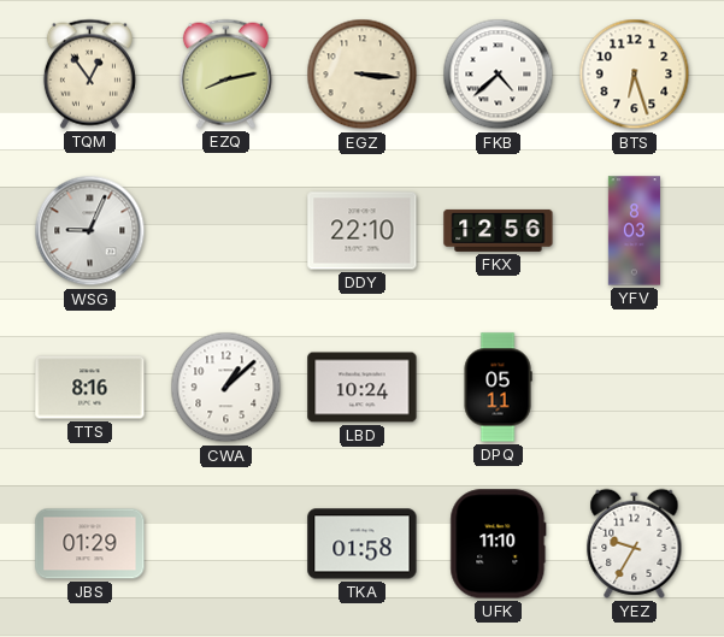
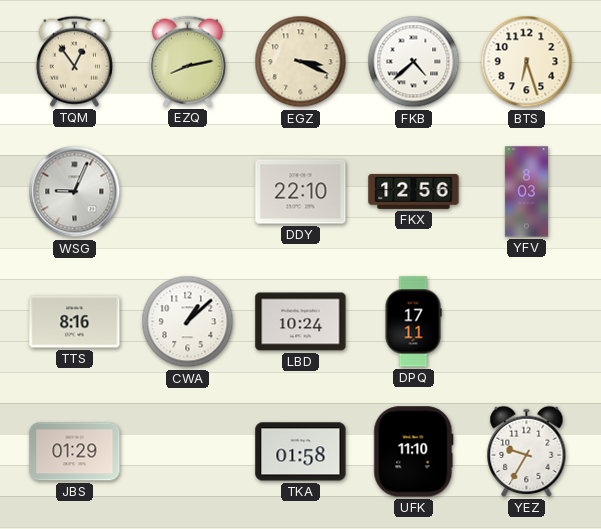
EGZ: 3:16 -> 3:19 (301, 62)
DPQ: 05:11 -> 17:11 (413, 322)
